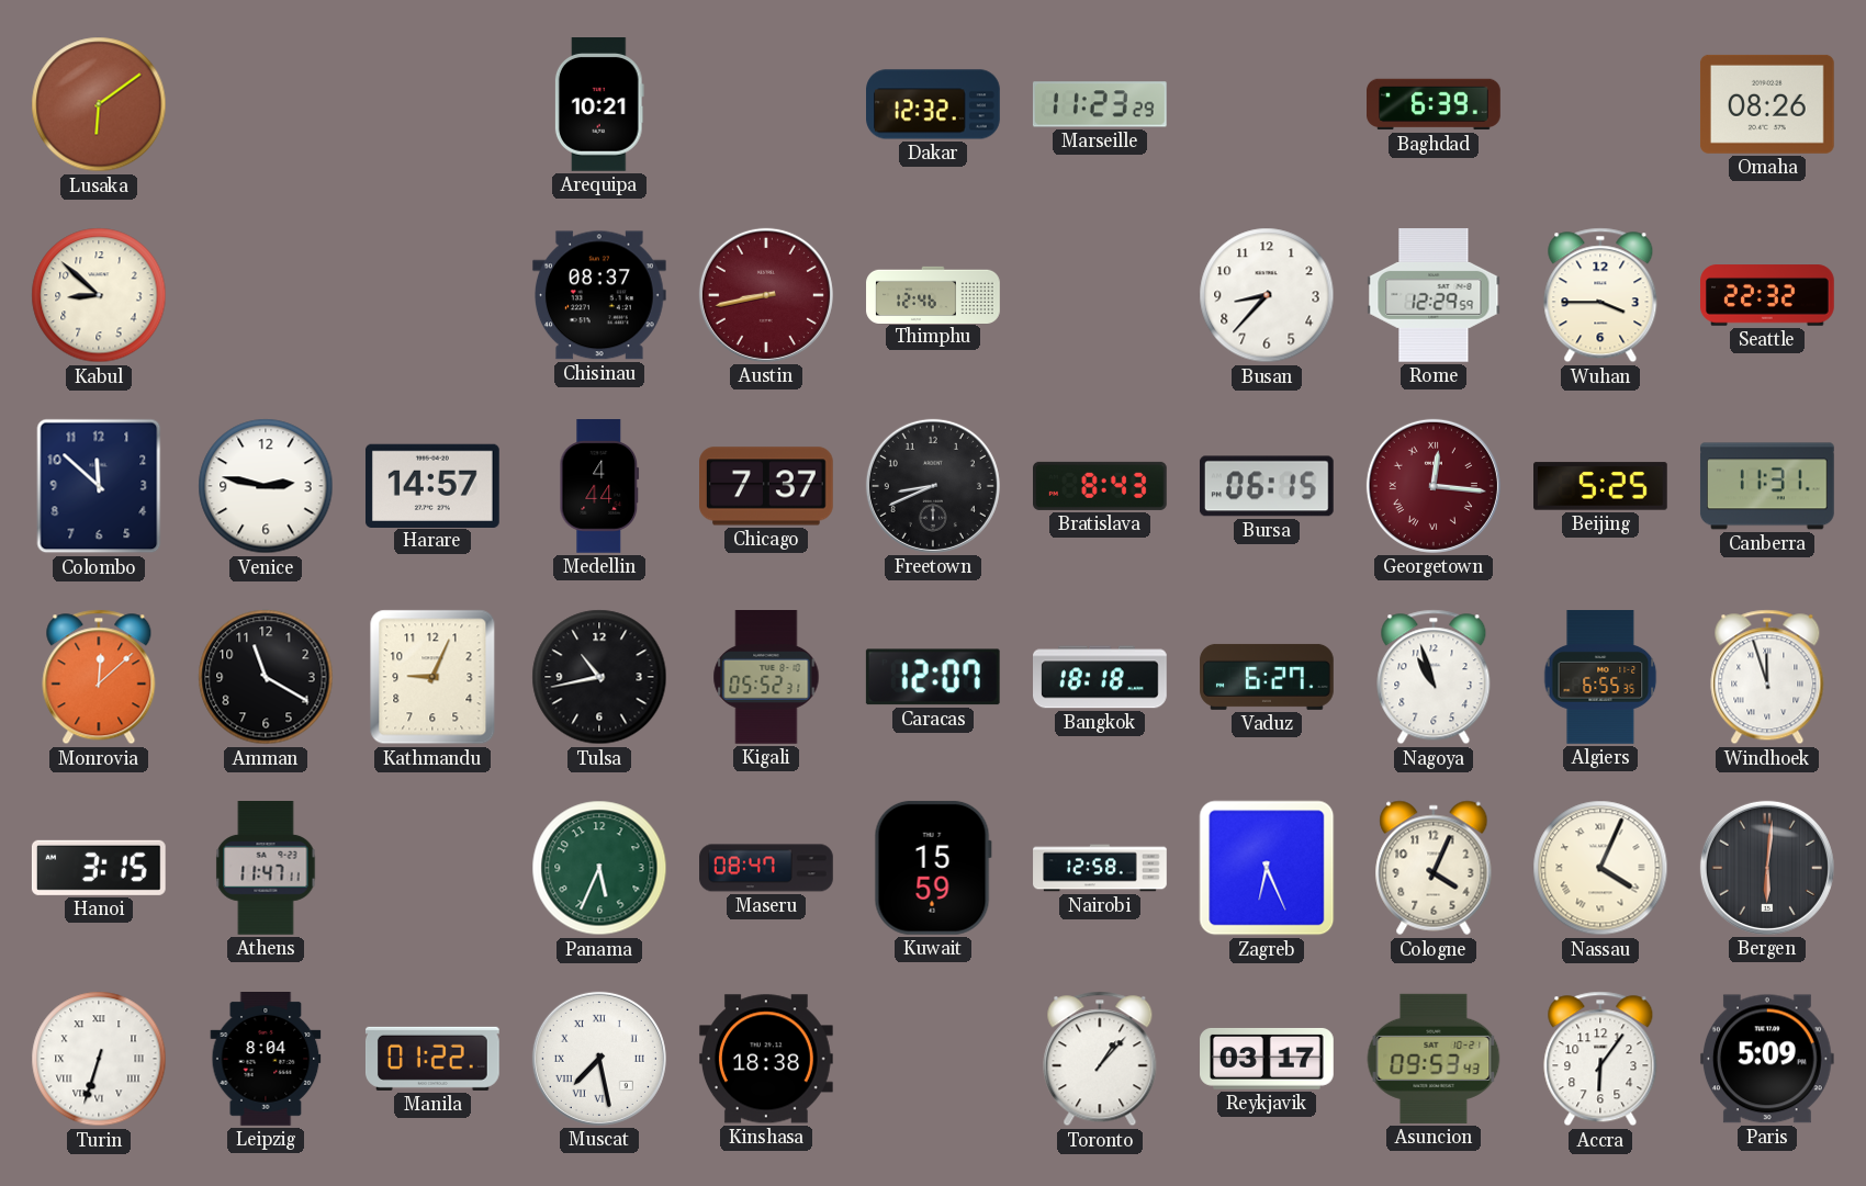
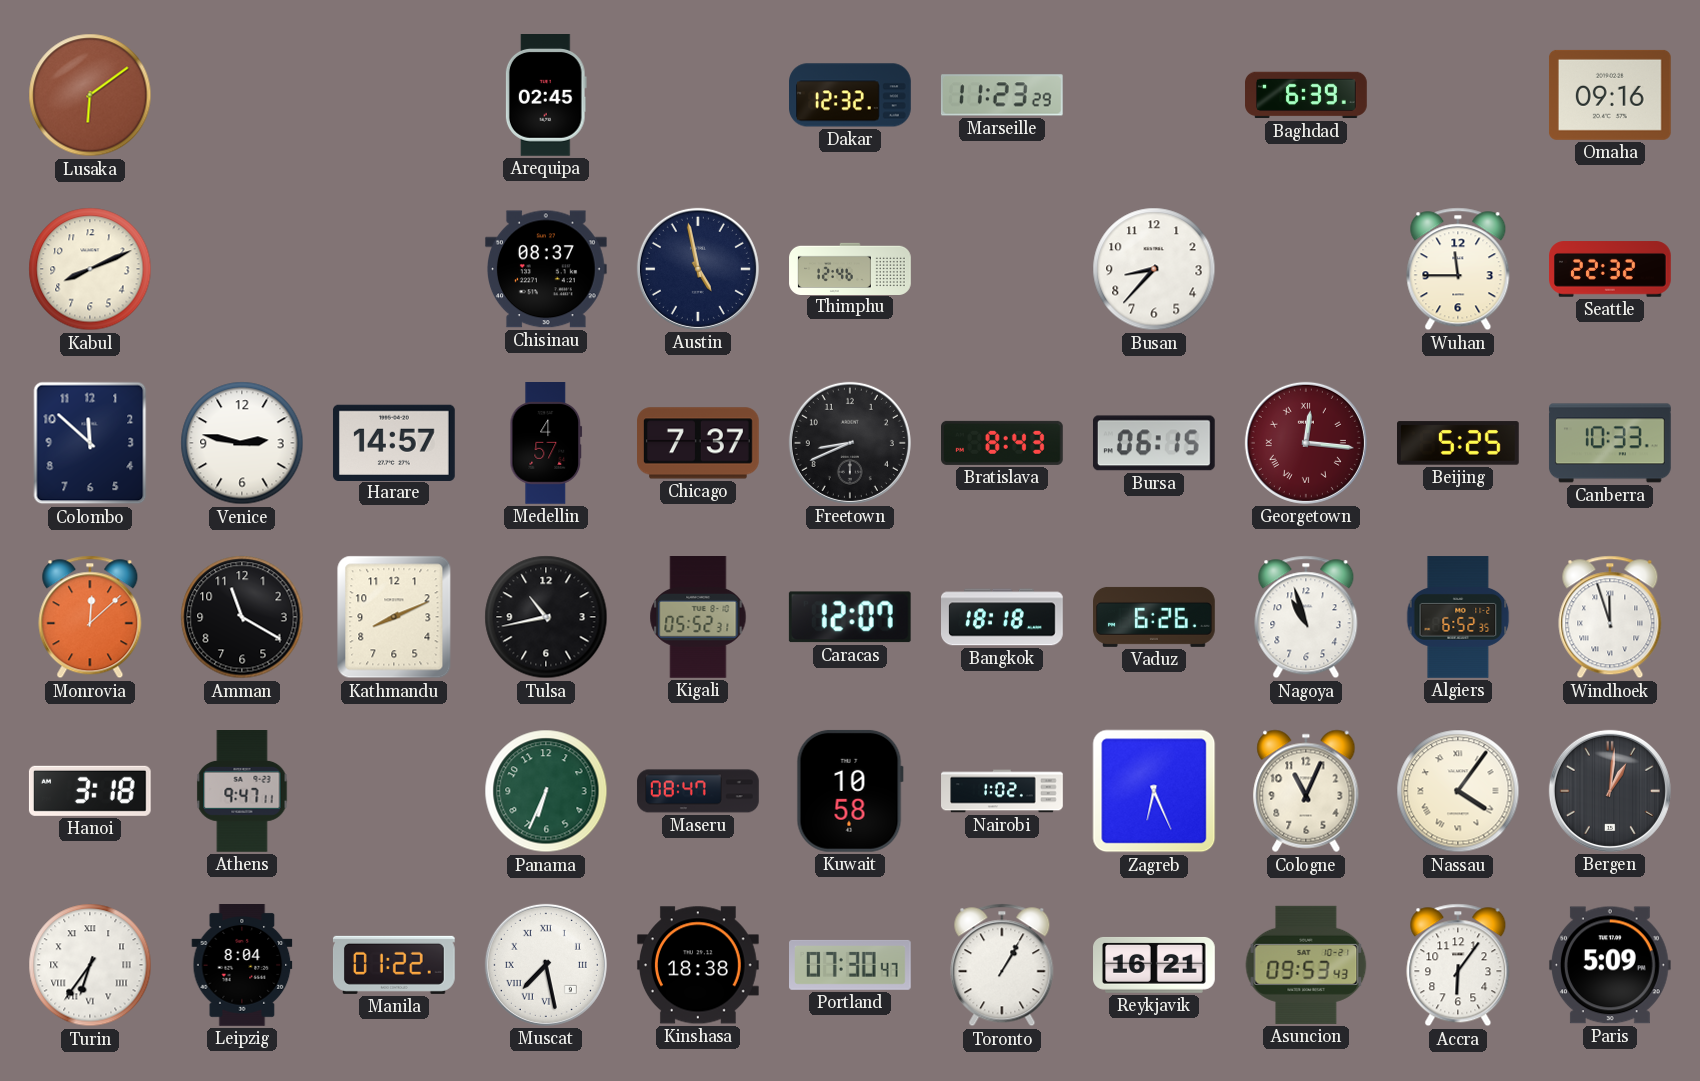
Arequipa: 10:21 -> 02:45 (546, 96)
Omaha: 08:26 -> 09:16 (1610, 95)
Kabul: 8:52 -> 8:11 (90, 269)
Austin: 8:43 -> 4:58 (698, 269)
Austin dial: burgundy -> navy (698, 269)
Rome: 12:29 -> none (1434, 296)
Wuhan: 3:45 -> 11:45 (1458, 269)
Medellin: 4:44 -> 4:57 (546, 444)
Canberra: 11:31 -> 10:33 (1610, 443)
Kathmandu: 9:04 -> 8:11 (394, 617)
Vaduz: 6:27 -> 6:26 (1154, 617)
Algiers: 6:55 -> 6:52 (1458, 617)
Hanoi: 3:15 -> 3:18 (90, 791)
Athens: 11:47 -> 9:47 (242, 792)
Panama: 5:34 -> 6:34 (546, 791)
Kuwait: 15:59 -> 10:58 (850, 791)
Nairobi: 12:58 -> 1:02 (1002, 791)
Cologne: 4:04 -> 11:04 (1306, 791)
Nassau: 4:04 -> 4:06 (1458, 791)
Bergen: 6:01 -> 1:01 (1610, 791)
Turin: 6:33 -> 6:36 (90, 965)
Portland: none -> 07:30 (851, 965)
Toronto: 1:07 -> 1:05 (1002, 965)
Reykjavik: 03:17 -> 16:21 (1155, 965)
